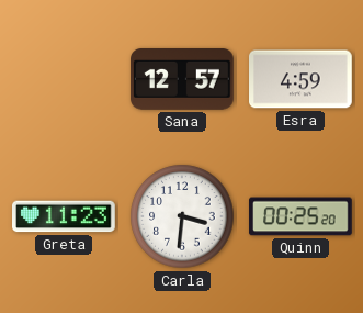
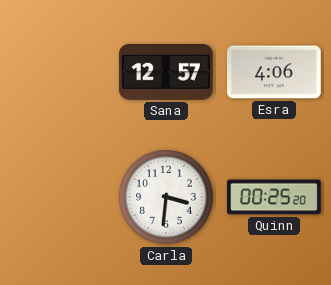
Esra: 4:59 -> 4:06 (275, 72)
Greta: 11:23 -> none (65, 216)
